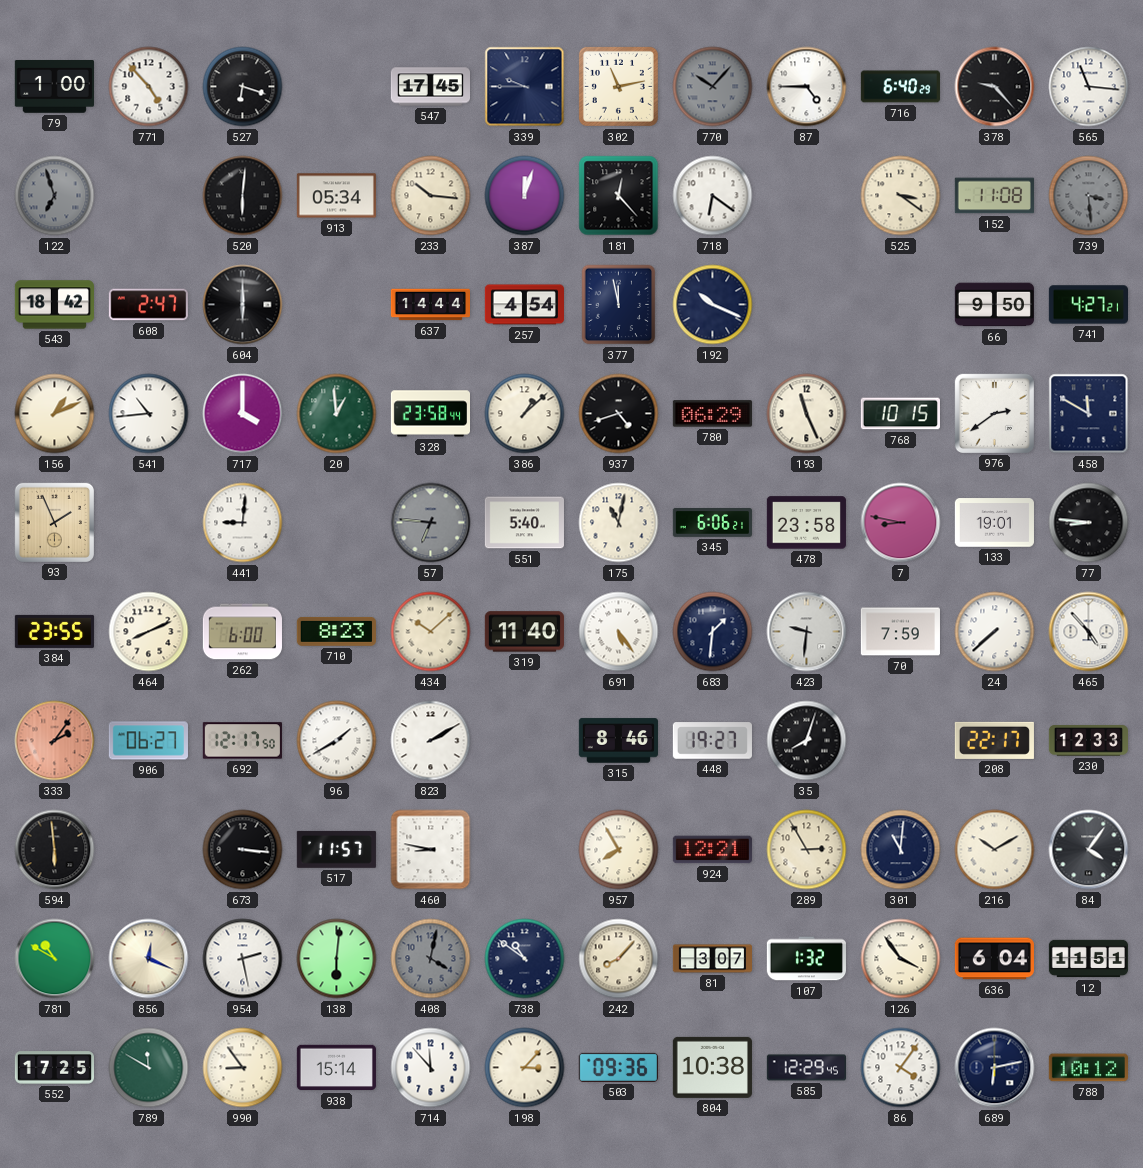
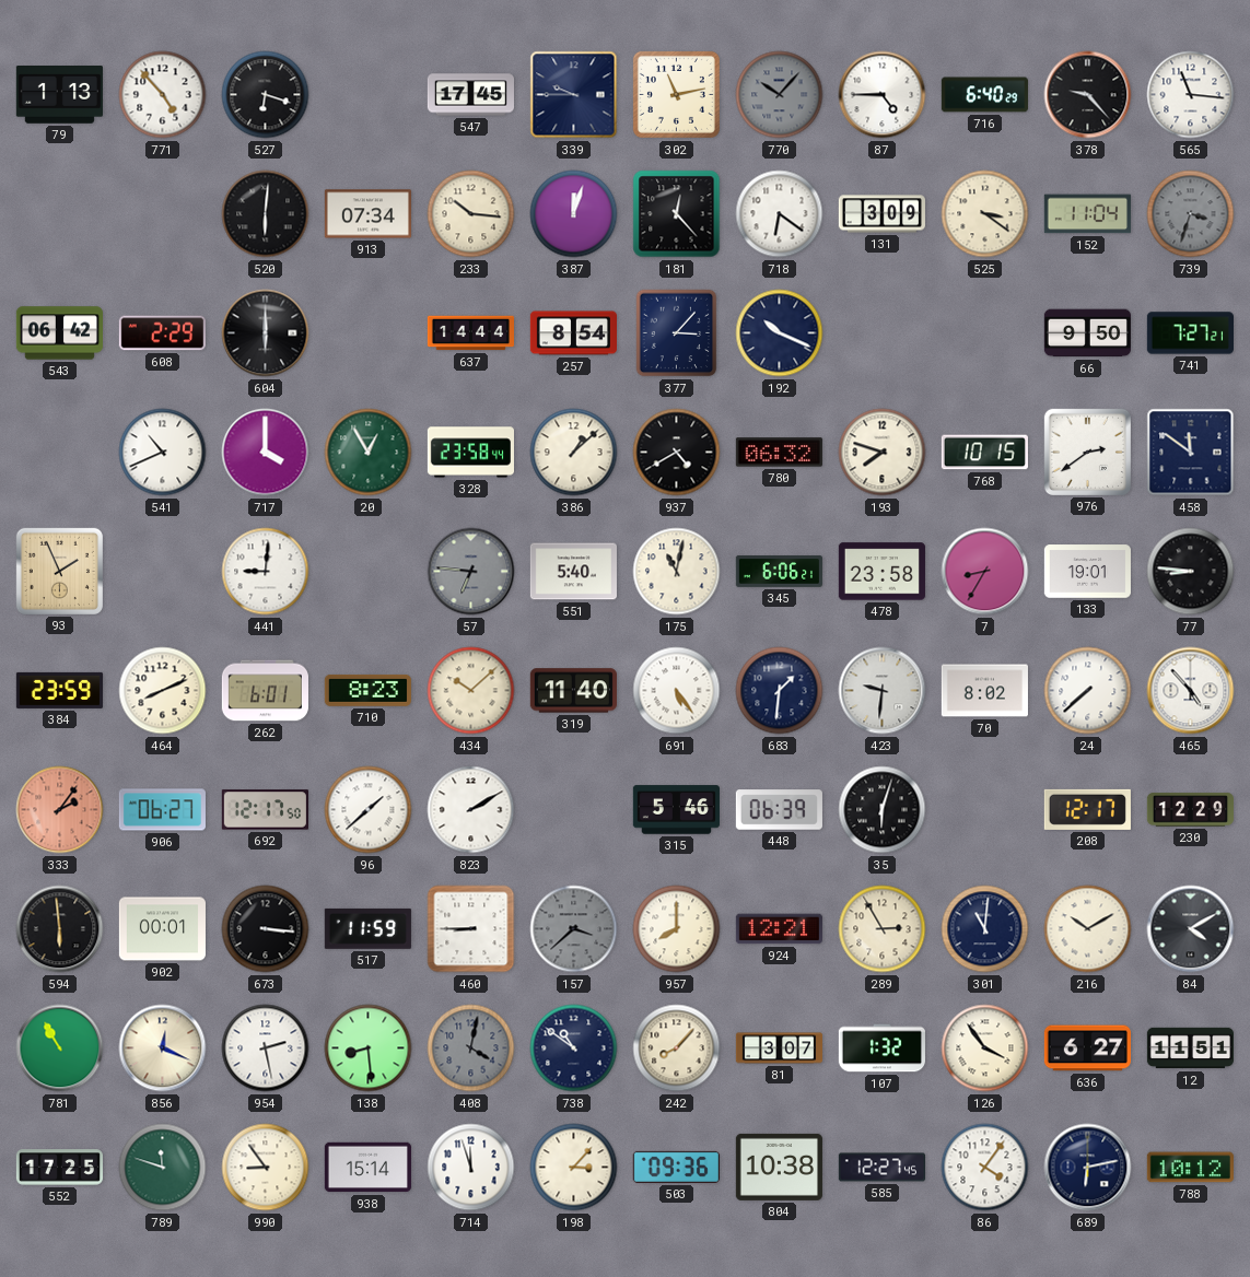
79: 1:00 -> 1:13 (59, 95)
122: 6:57 -> none (55, 196)
913: 05:34 -> 07:34 (367, 214)
131: none -> 3:09 (881, 214)
152: 11:08 -> 11:04 (1087, 214)
739: 3:29 -> 3:33 (1191, 214)
543: 18:42 -> 06:42 (59, 333)
608: 2:47 -> 2:29 (162, 333)
257: 4:54 -> 8:54 (573, 333)
377: 11:58 -> 3:07 (677, 333)
741: 4:27 -> 7:27 (1190, 333)
156: 1:11 -> none (55, 414)
541: 10:44 -> 10:41 (163, 453)
20: 12:59 -> 12:55 (369, 453)
937: 4:42 -> 4:40 (677, 453)
780: 06:29 -> 06:32 (779, 453)
193: 11:26 -> 7:48 (883, 453)
458: 11:50 -> 11:51 (1191, 453)
7: 8:47 -> 8:35 (985, 572)
384: 23:55 -> 23:59 (59, 690)
262: 6:00 -> 6:01 (265, 691)
70: 7:59 -> 8:02 (984, 691)
96: 1:40 -> 1:38 (369, 810)
315: 8:46 -> 5:46 (676, 810)
448: 19:27 -> 06:39 (779, 810)
35: 8:03 -> 6:03 (883, 810)
208: 22:17 -> 12:17 (1087, 809)
230: 12:33 -> 12:29 (1190, 810)
902: none -> 00:01 (162, 929)
517: 11:57 -> 11:59 (367, 928)
460: 8:47 -> 8:45 (471, 929)
157: none -> 3:38 (574, 929)
957: 7:55 -> 8:00 (677, 929)
84: 4:06 -> 4:10 (1191, 929)
781: 10:50 -> 10:55 (60, 1048)
138: 6:01 -> 8:29 (369, 1048)
636: 6:04 -> 6:27 (1087, 1048)
789: 11:50 -> 11:48 (163, 1168)
714: 11:53 -> 11:57 (471, 1168)
585: 12:29 -> 12:27 (881, 1168)
